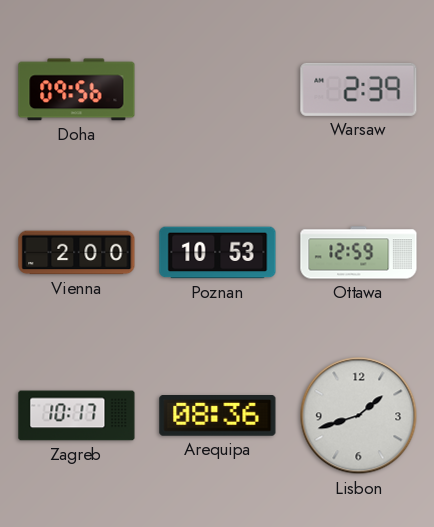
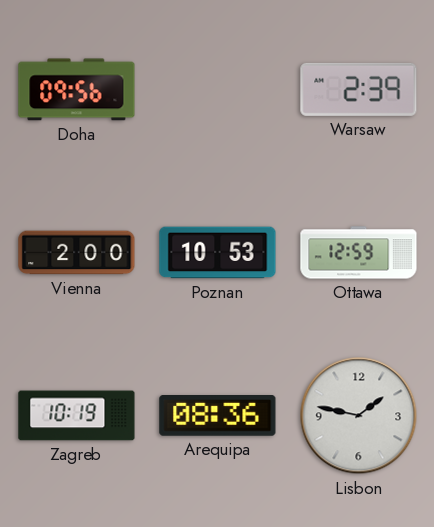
Zagreb: 10:17 -> 10:19 (77, 416)
Lisbon: 1:42 -> 1:47 (359, 416)
